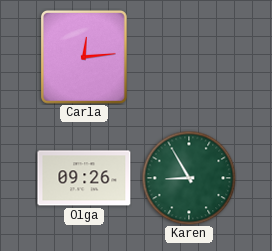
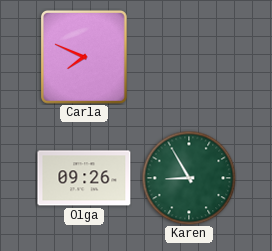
Carla: 12:14 -> 7:49 (84, 58)
